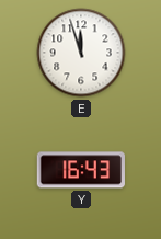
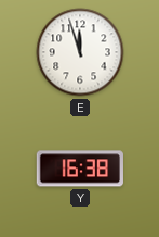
Y: 16:43 -> 16:38 (80, 169)
